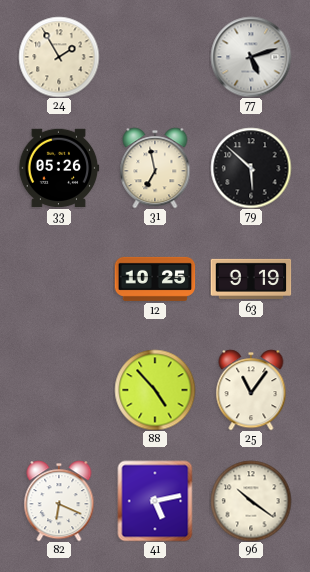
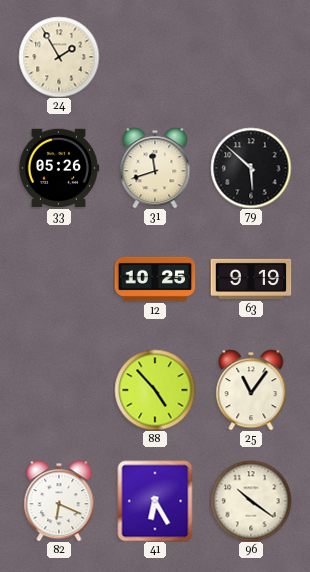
77: 5:12 -> none (251, 57)
31: 6:58 -> 11:42 (155, 168)
41: 5:13 -> 6:25 (155, 501)
